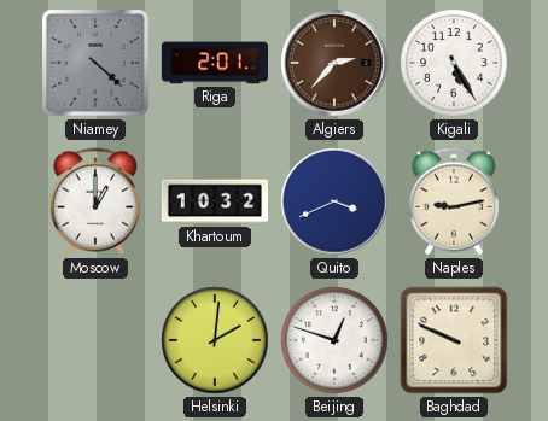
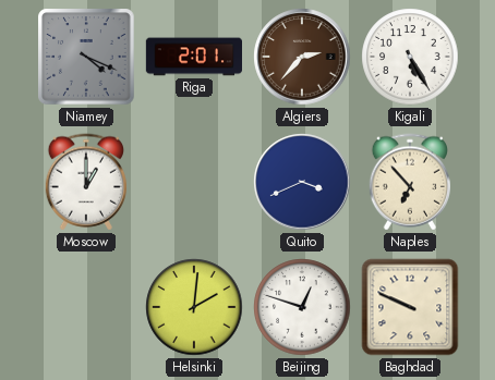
Niamey: 4:22 -> 4:19 (86, 57)
Khartoum: 10:32 -> none (214, 201)
Naples: 9:13 -> 6:53 (409, 182)
